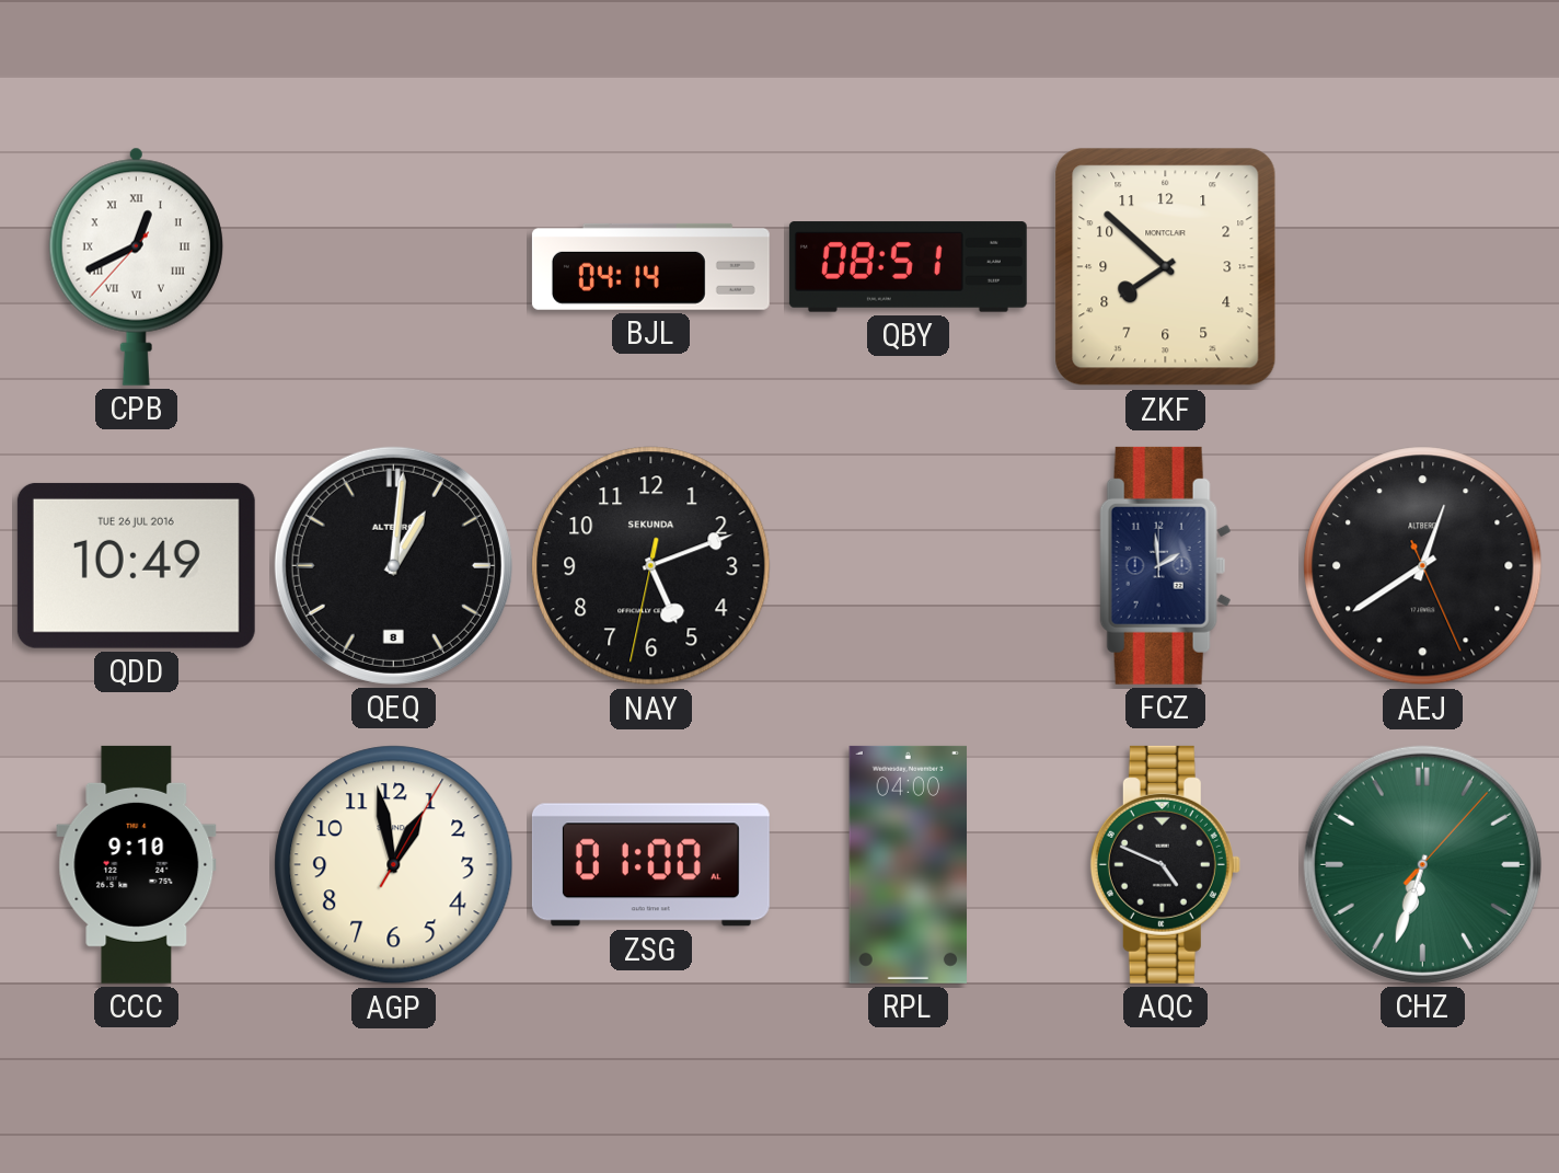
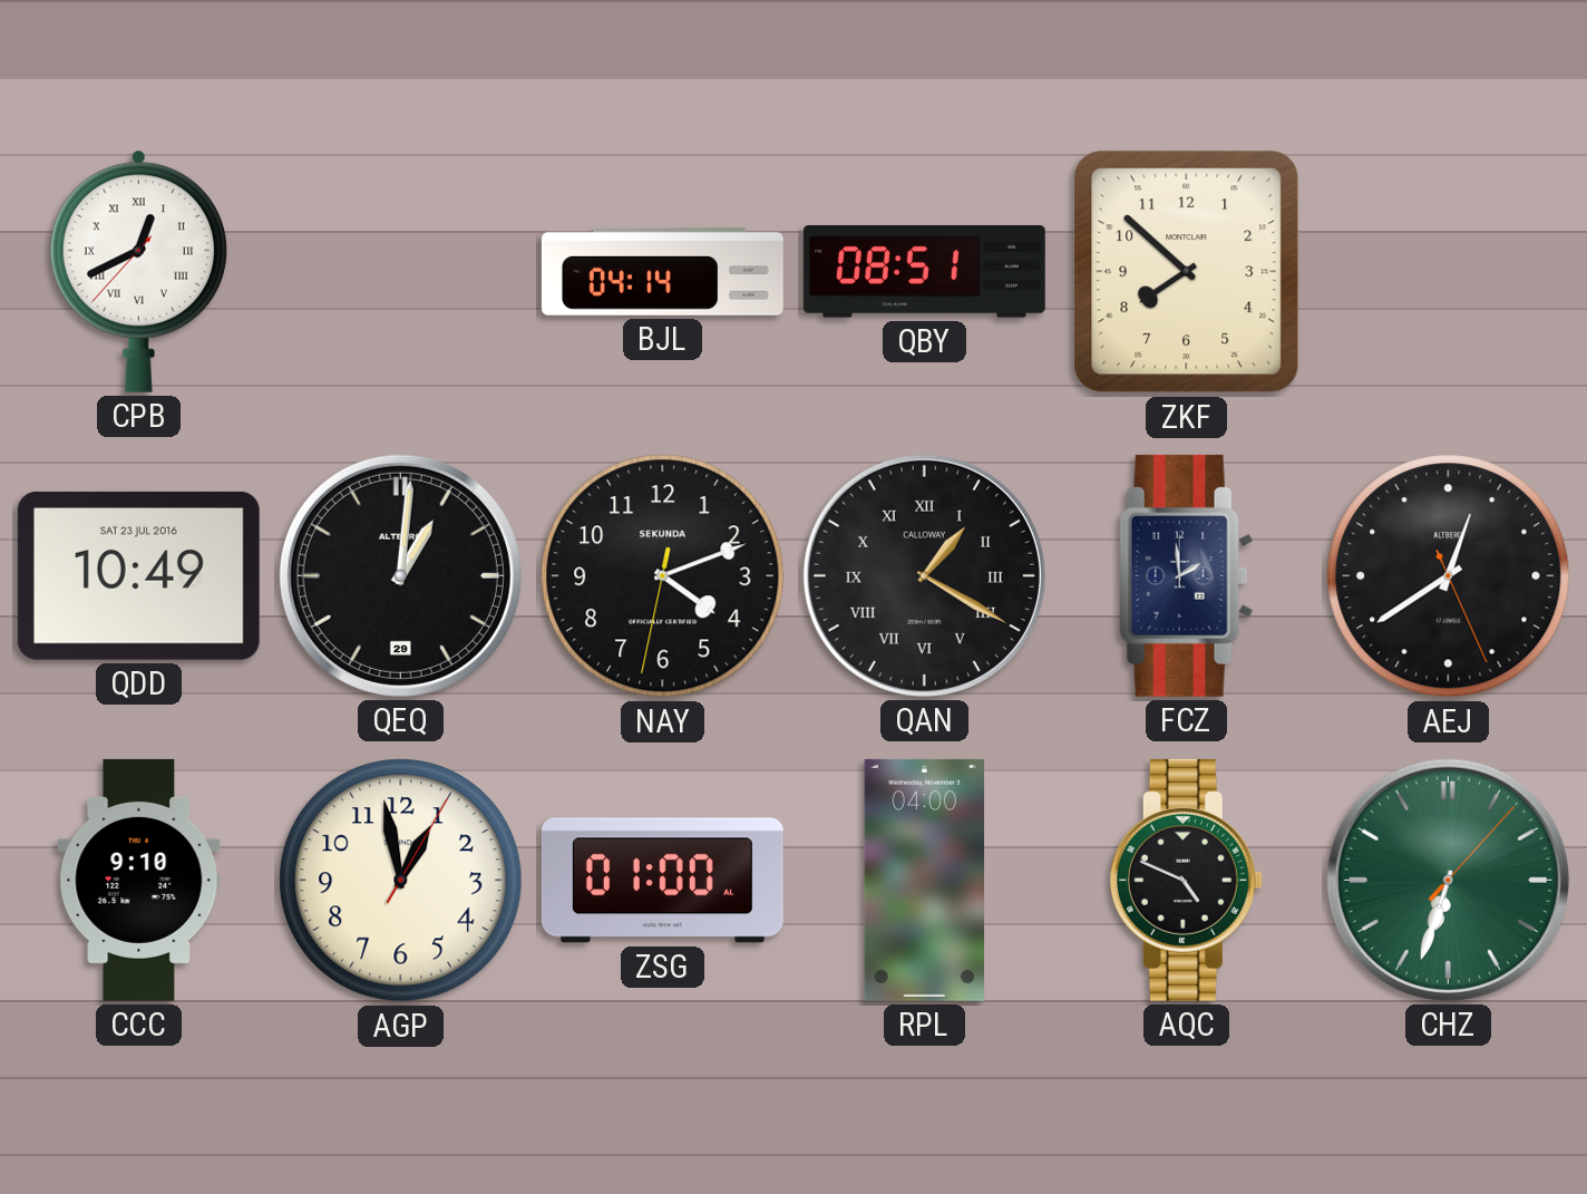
QDD date: TUE 26 JUL 2016 -> SAT 23 JUL 2016 (138, 575)
QEQ date: 8 -> 29 (400, 575)
NAY: 5:11 -> 4:11 (663, 576)
QAN: none -> 1:20 (924, 575)
